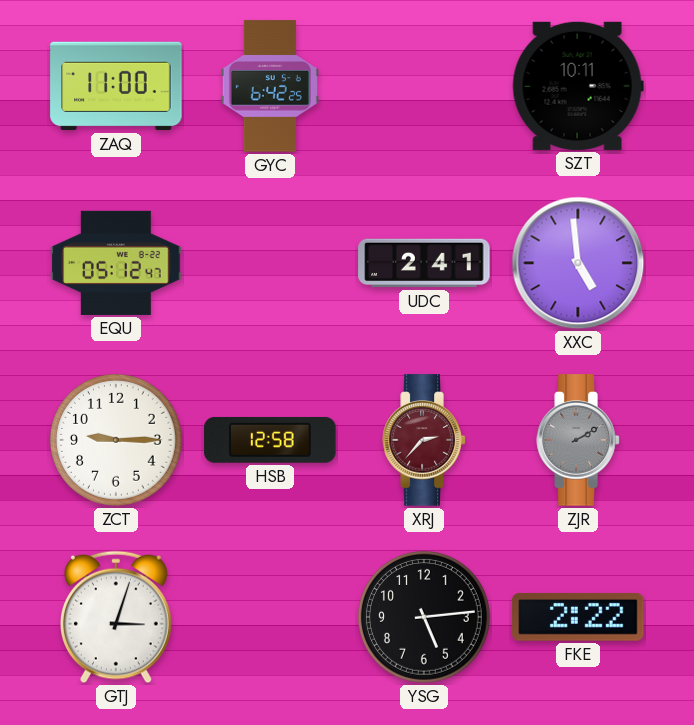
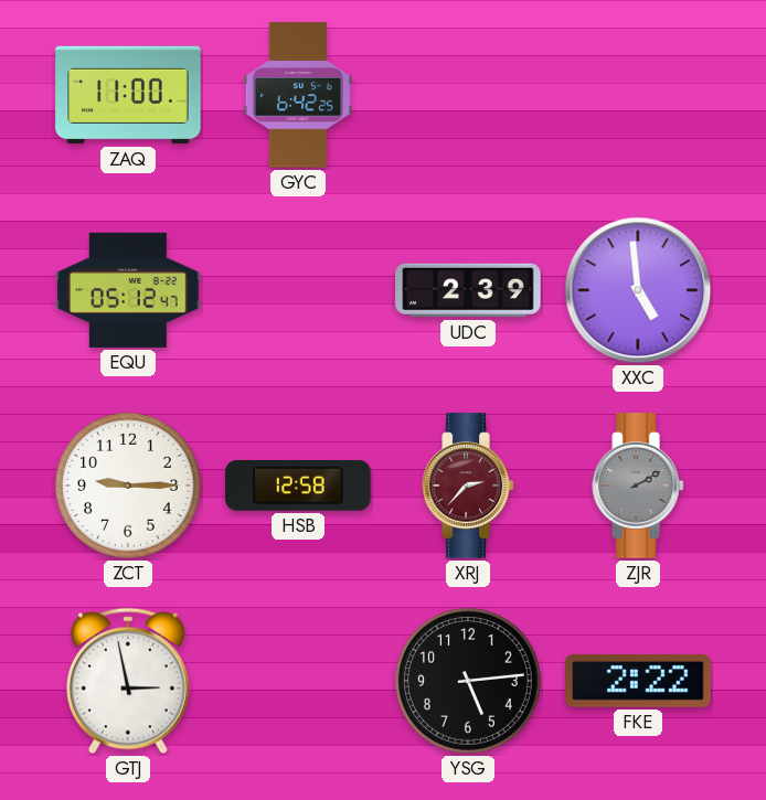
SZT: 10:11 -> none (578, 86)
UDC: 2:41 -> 2:39 (468, 290)
GTJ: 3:03 -> 2:58 (129, 681)
